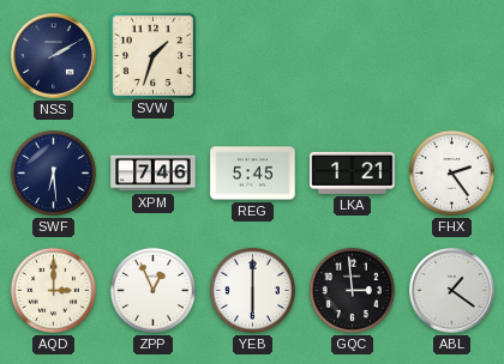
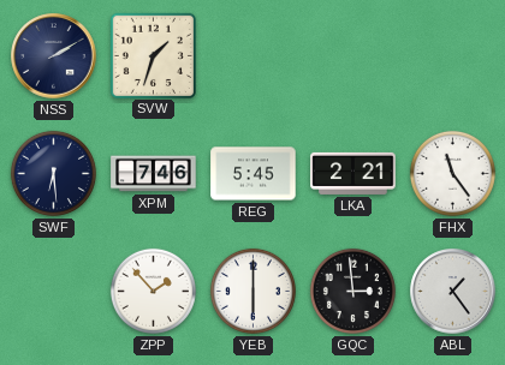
LKA: 1:21 -> 2:21 (353, 173)
FHX: 2:24 -> 11:24 (452, 173)
AQD: 3:00 -> none (53, 290)
ZPP: 12:56 -> 1:53 (153, 291)
ABL: 1:21 -> 1:24 (453, 292)
